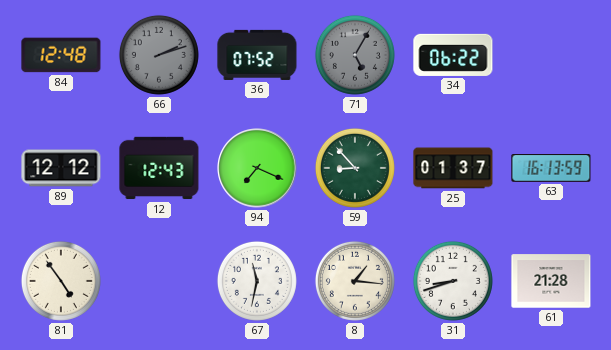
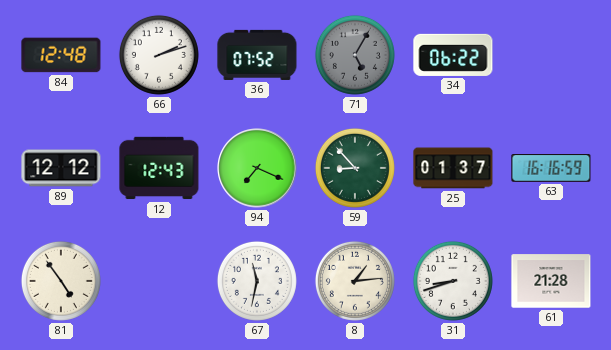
66 dial: grey -> white (159, 55)
63: 16:13 -> 16:16 (551, 169)
8: 1:16 -> 1:14 (355, 281)
